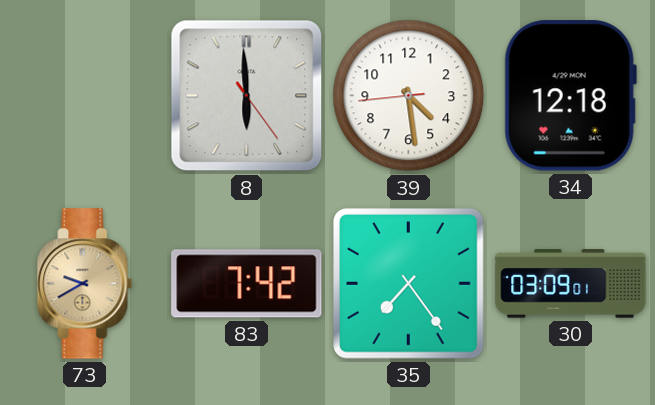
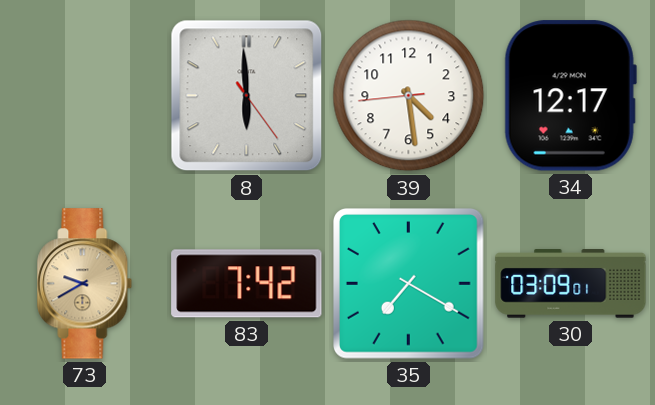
34: 12:18 -> 12:17 (570, 96)
35: 7:24 -> 7:20 (409, 284)
